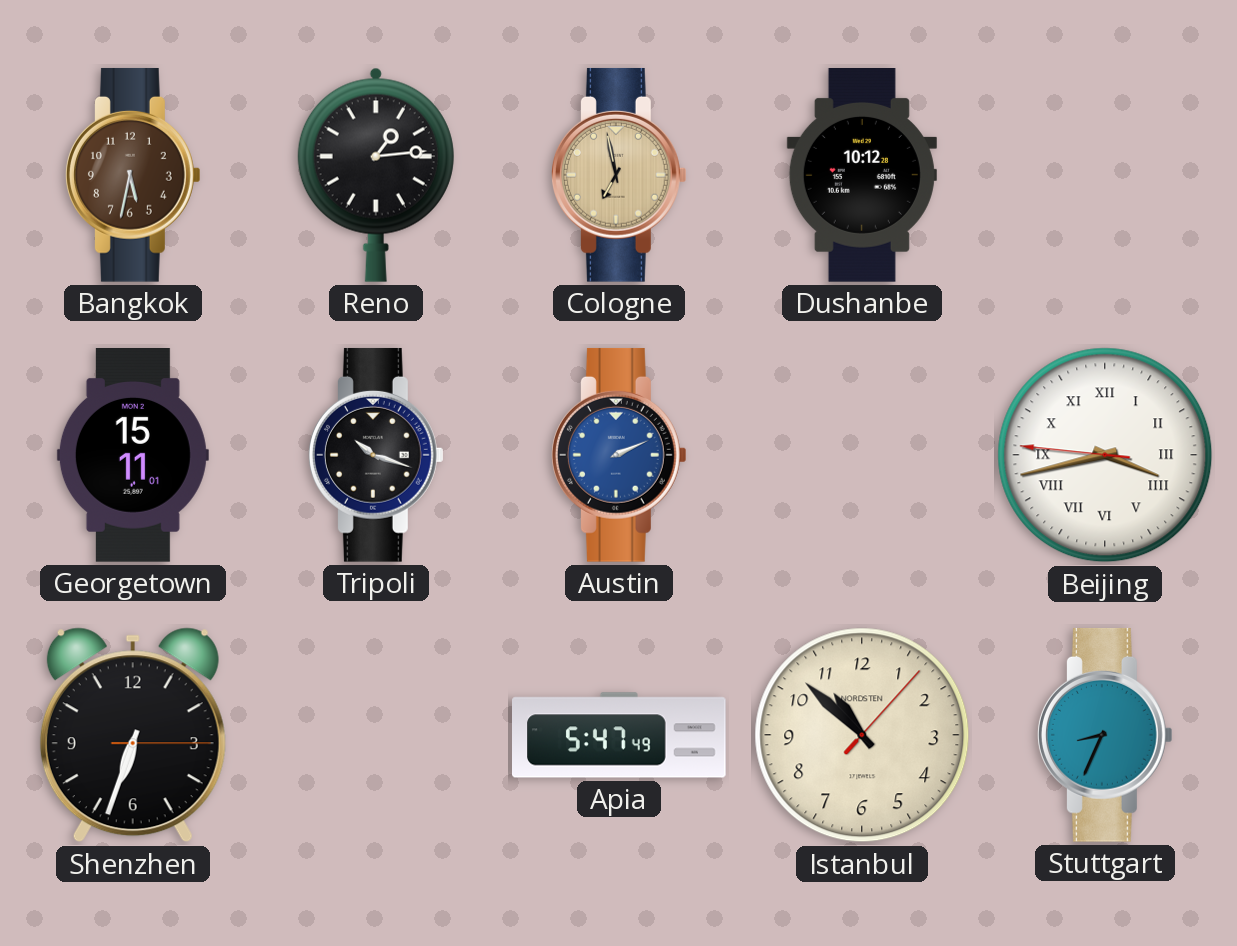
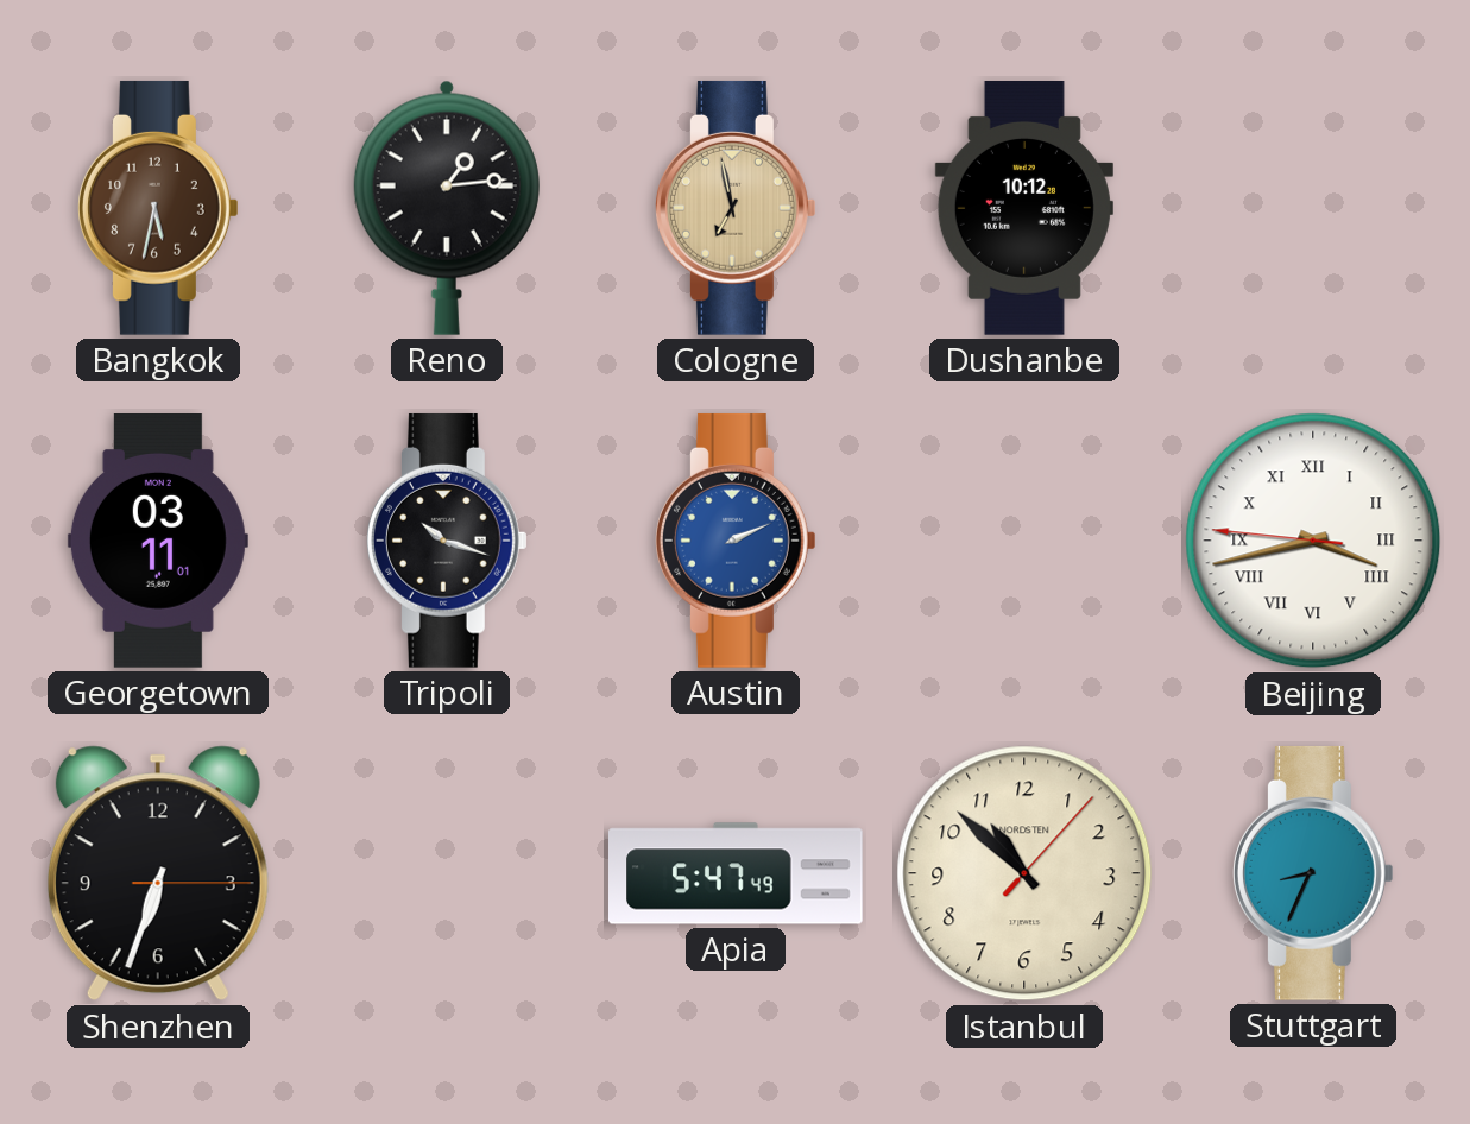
Georgetown: 15:11 -> 03:11 (158, 542)
